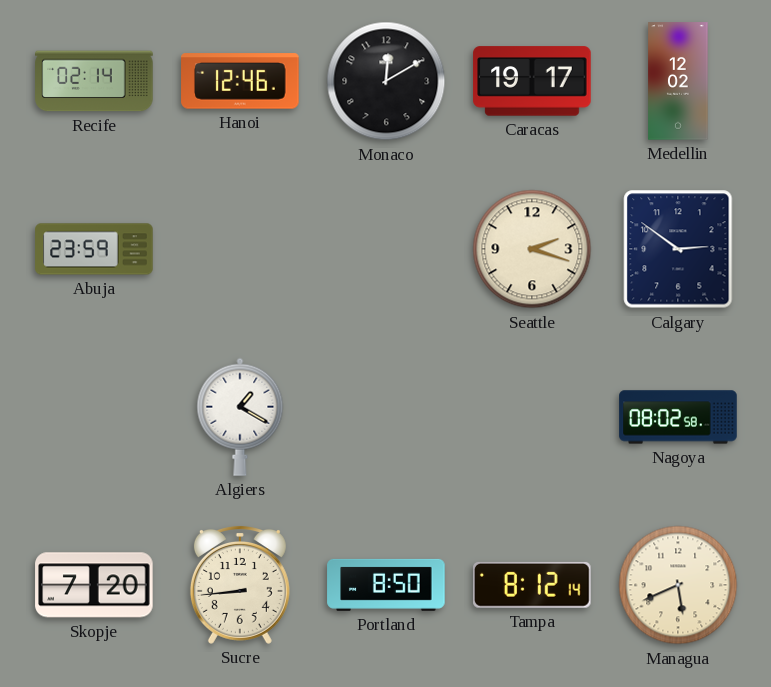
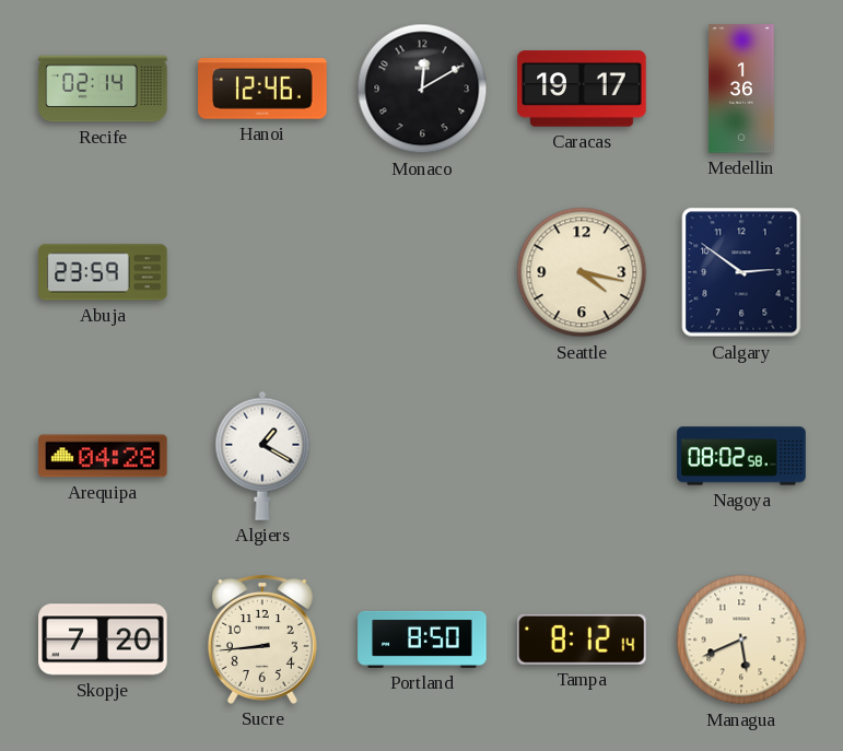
Medellin: 12:02 -> 1:36 (741, 89)
Seattle: 2:18 -> 4:17 (582, 272)
Arequipa: none -> 04:28 (103, 456)
